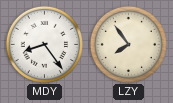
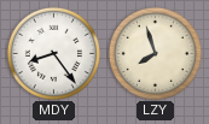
LZY: 7:54 -> 7:57 (155, 53)
